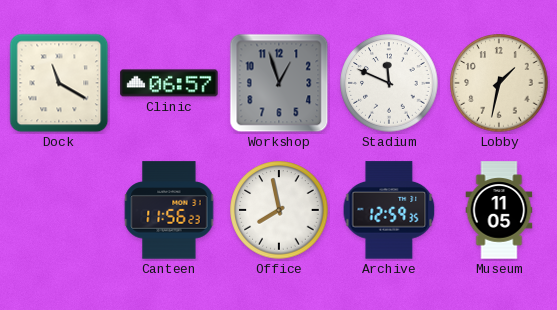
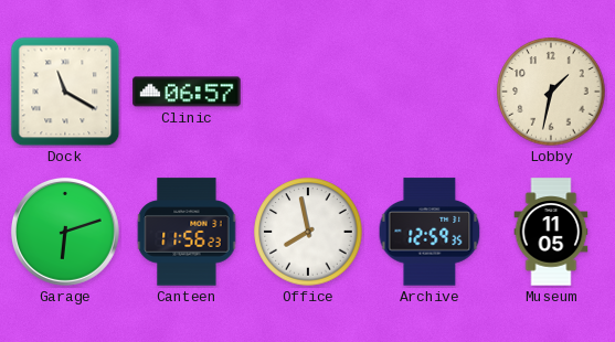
Workshop: 12:57 -> none (279, 83)
Stadium: 11:49 -> none (389, 83)
Garage: none -> 6:12 (65, 232)
